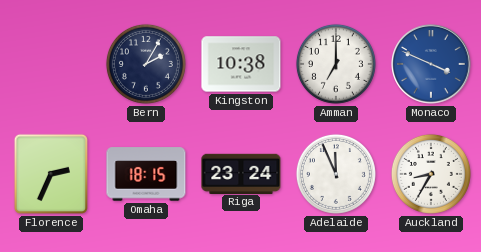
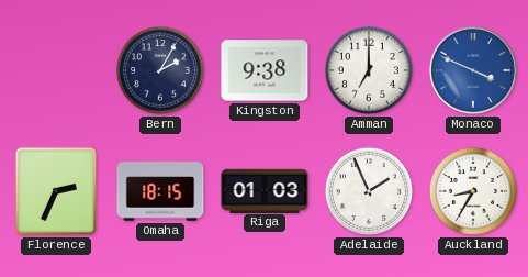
Kingston: 10:38 -> 9:38 (265, 70)
Riga: 23:24 -> 01:03 (265, 190)
Adelaide: 11:56 -> 1:56 (369, 191)
